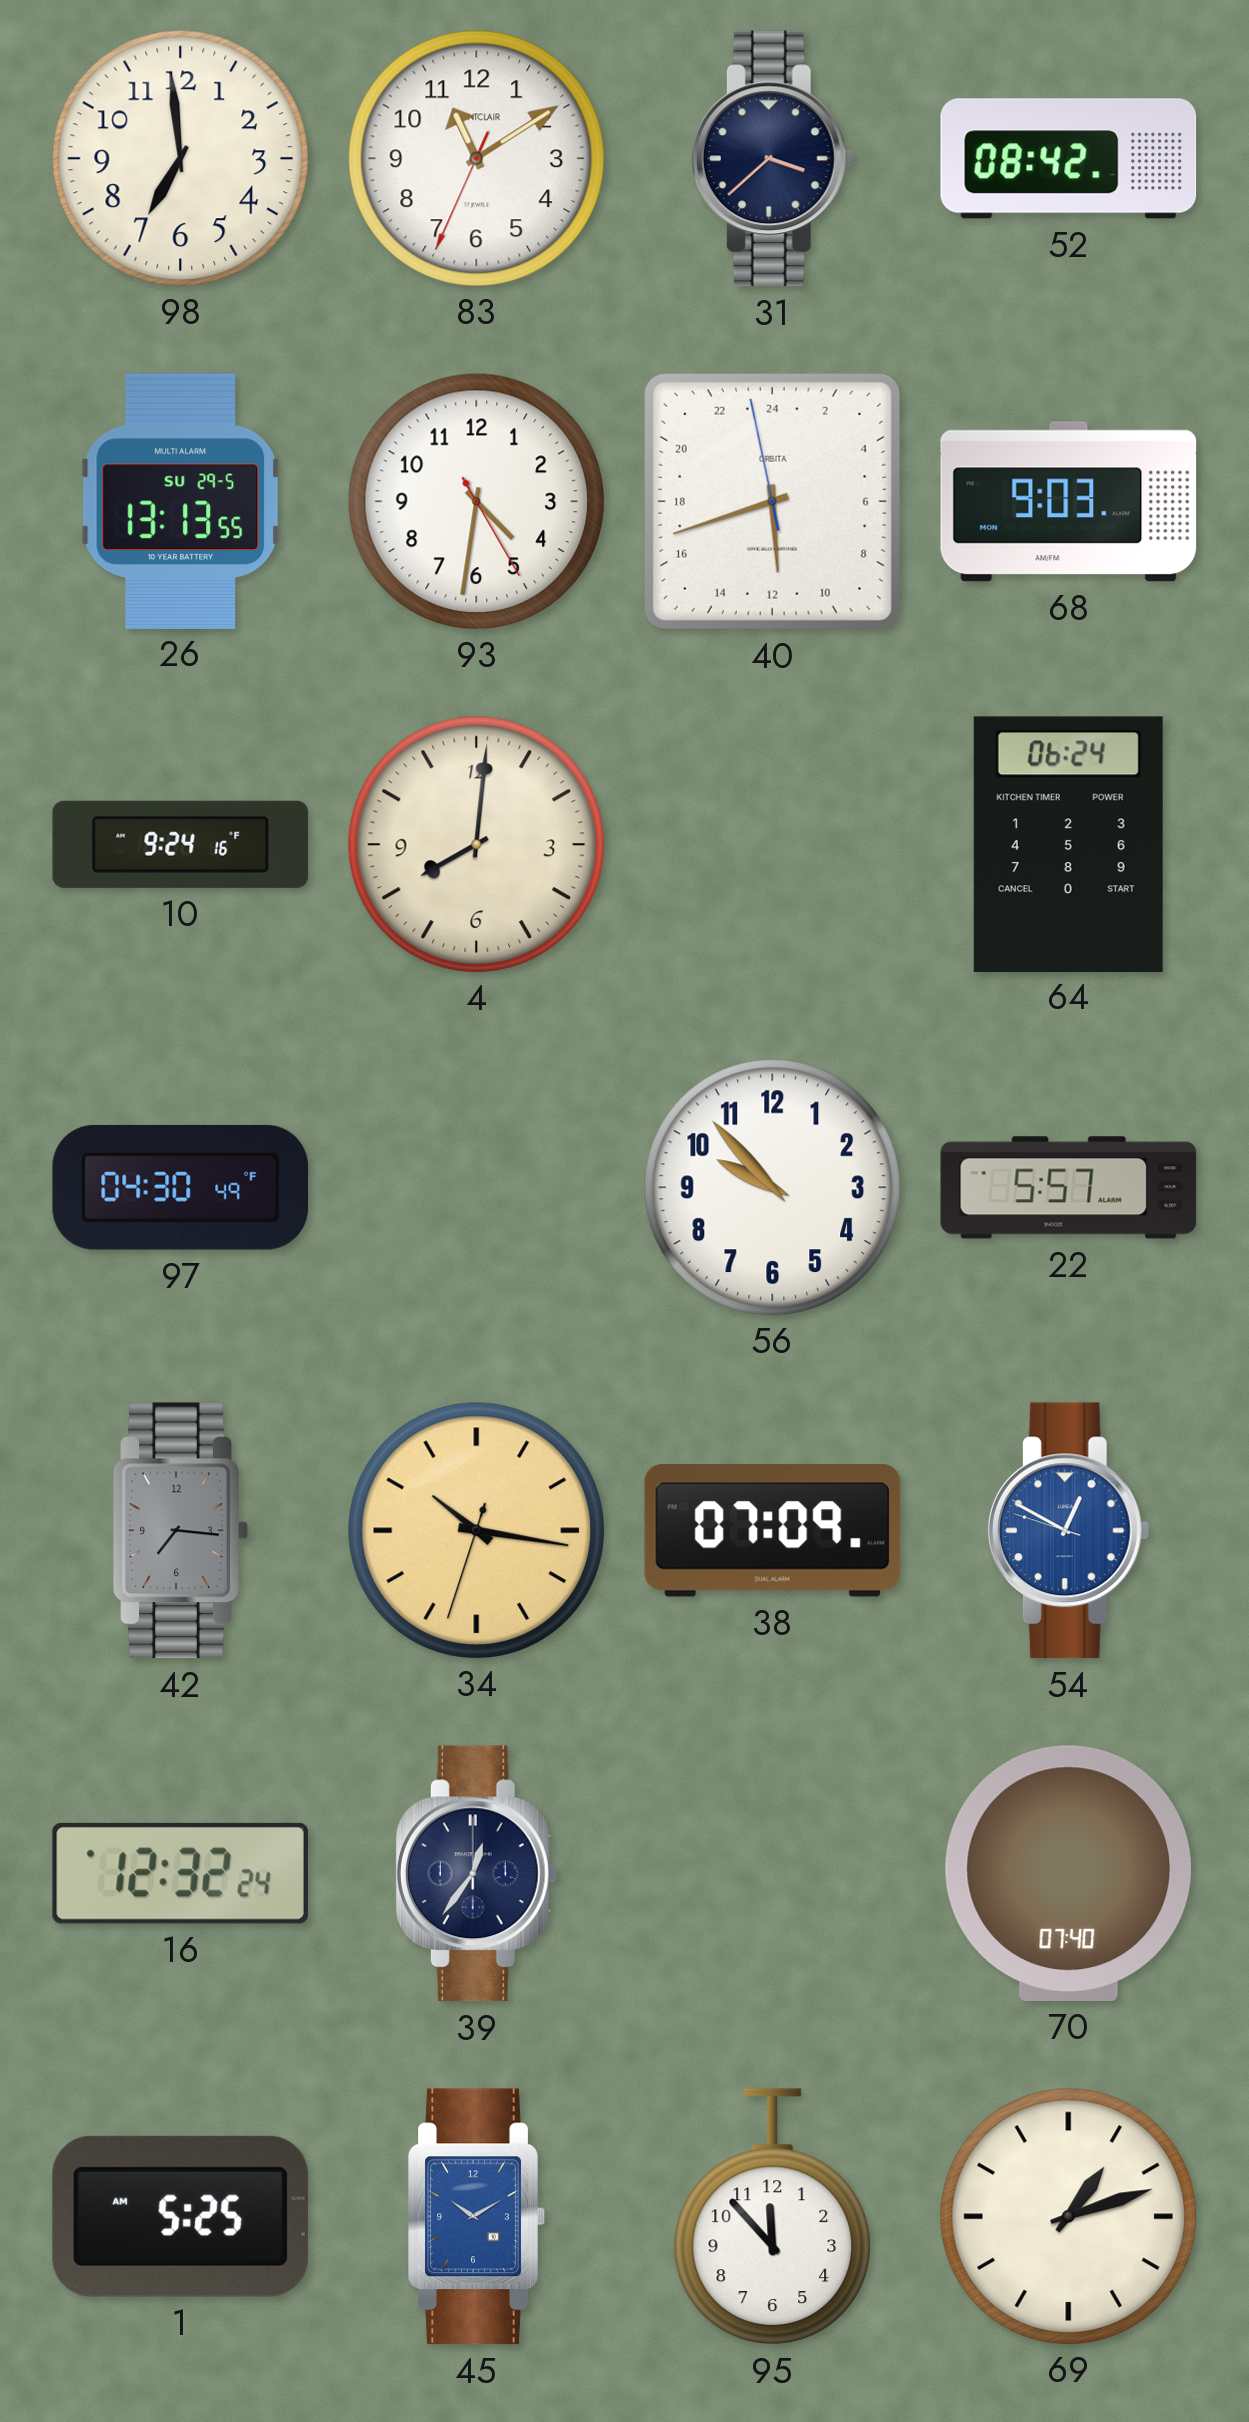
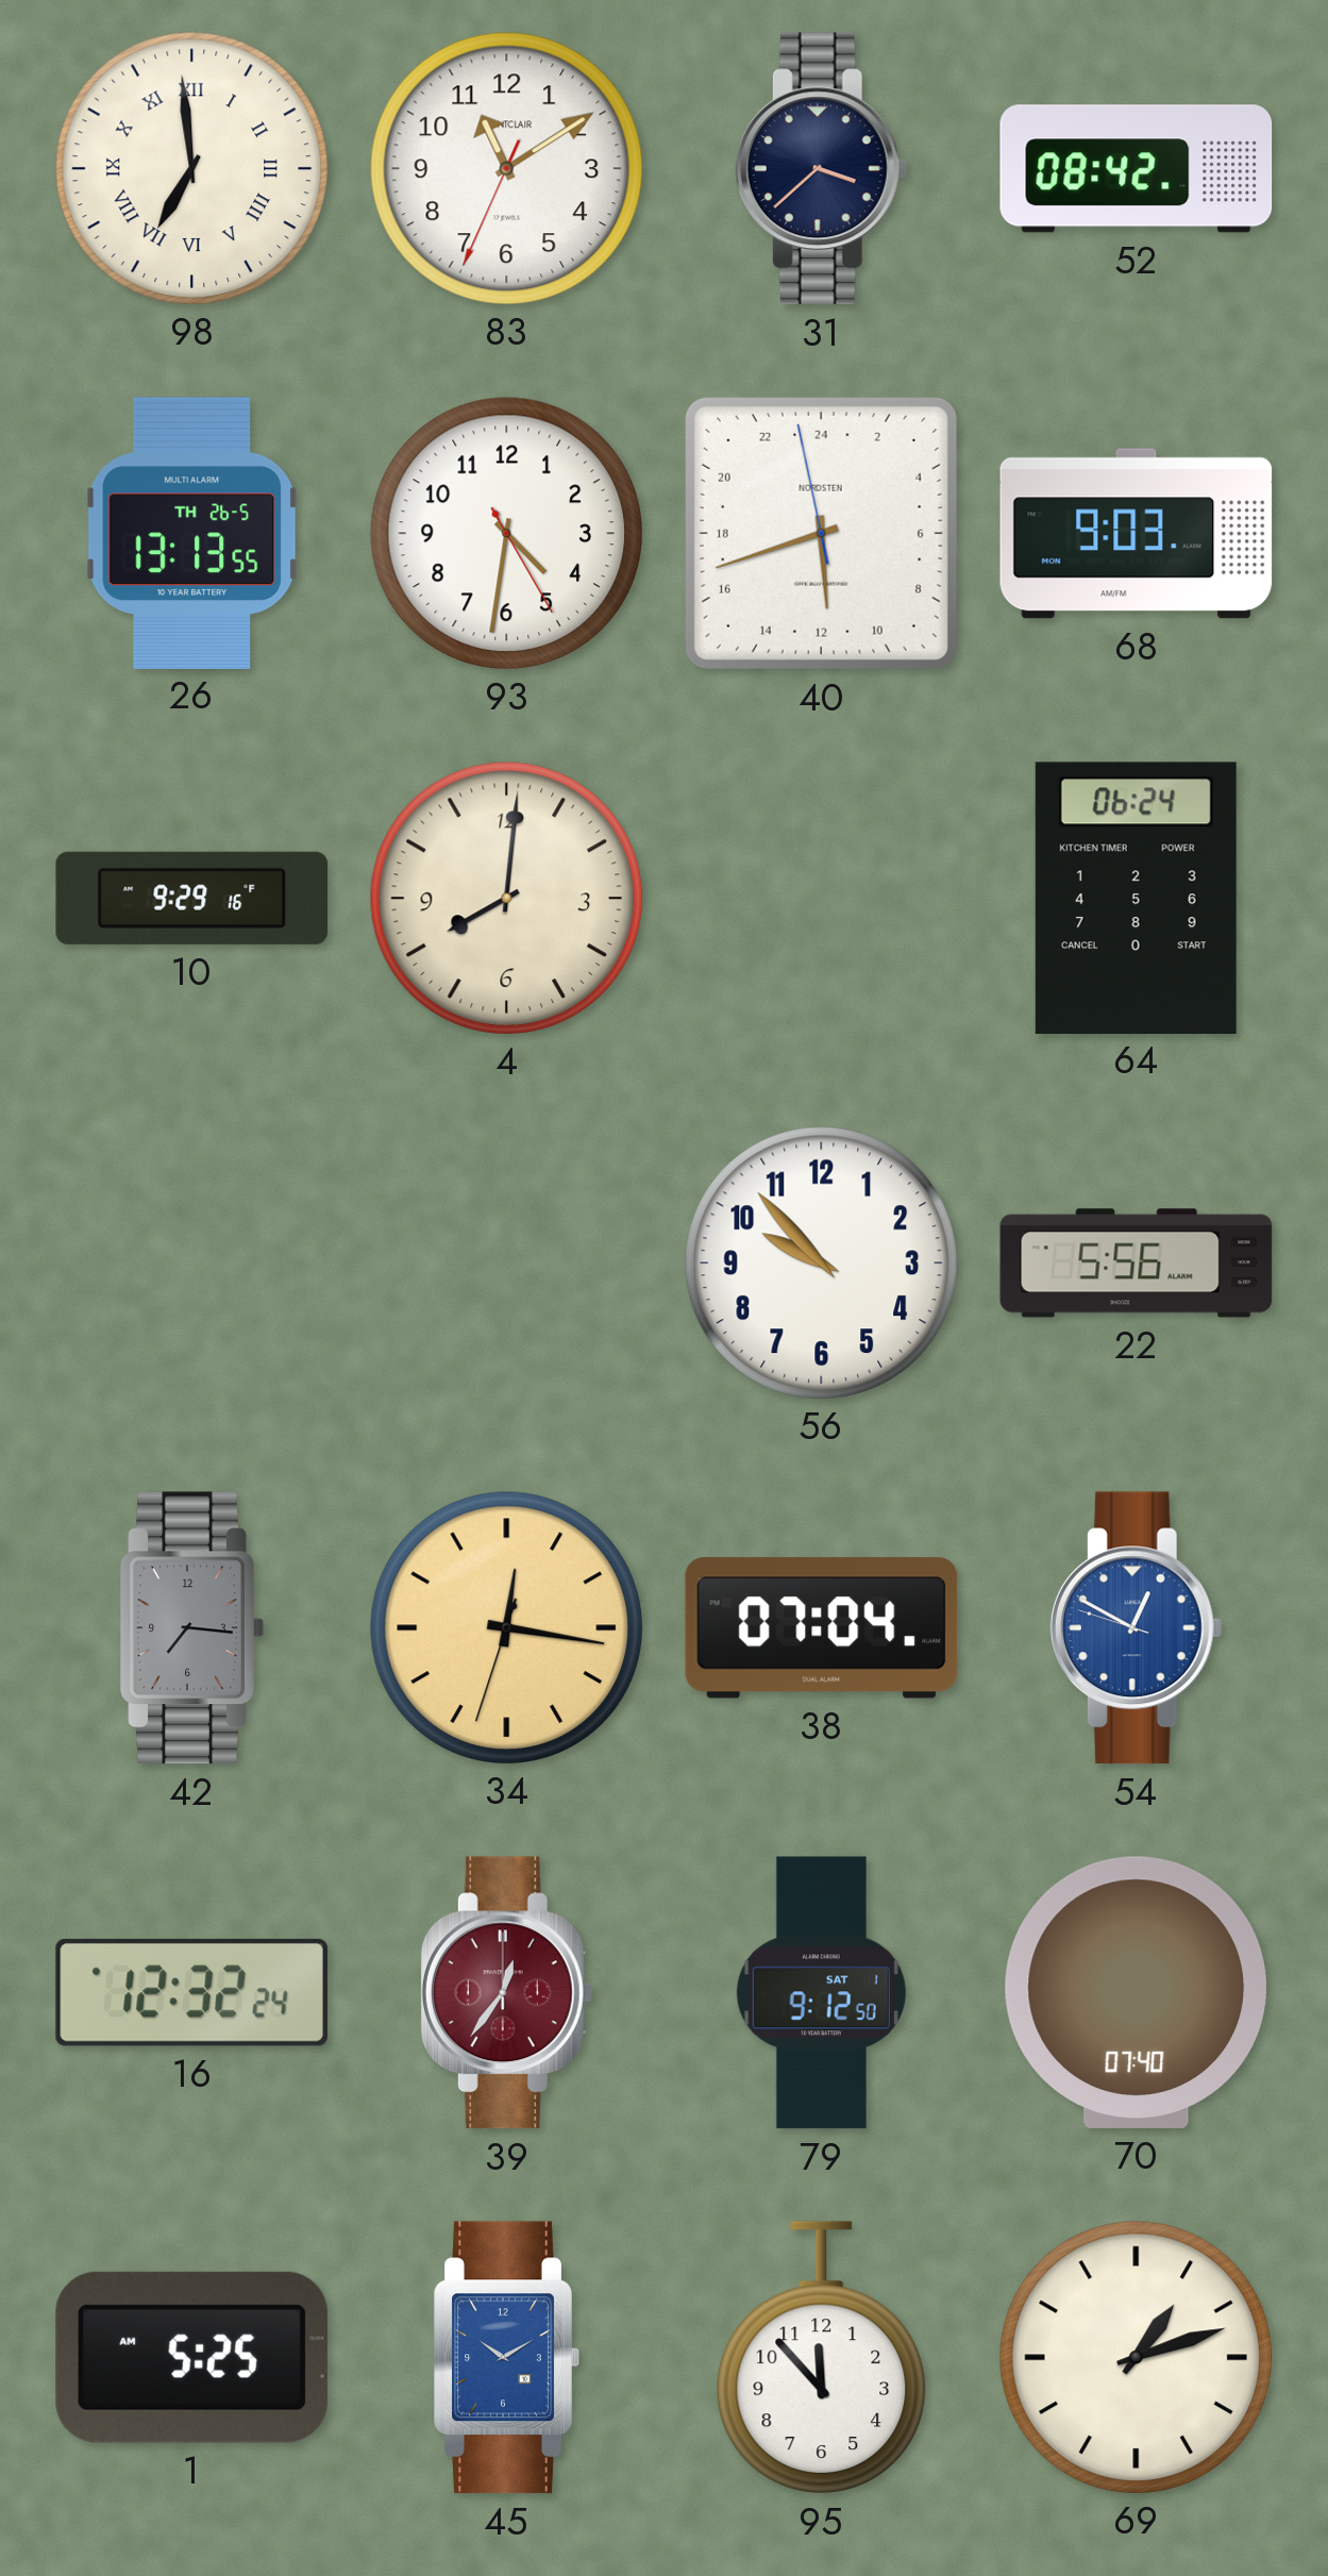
98 numerals: Arabic -> Roman (191, 168)
26 date: SU 29-5 -> TH 26-5 (192, 533)
40 brand: ORBITA -> NORDSTEN (821, 533)
10: 9:24 -> 9:29 (192, 898)
97: 04:30 -> none (181, 1187)
22: 5:57 -> 5:56 (1137, 1264)
34: 10:16 -> 12:16 (506, 1627)
38: 07:09 -> 07:04 (822, 1628)
39 dial: navy -> burgundy (506, 1993)
79: none -> 9:12 (821, 1993)
